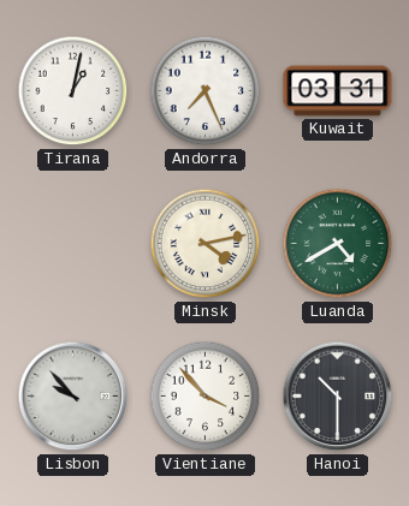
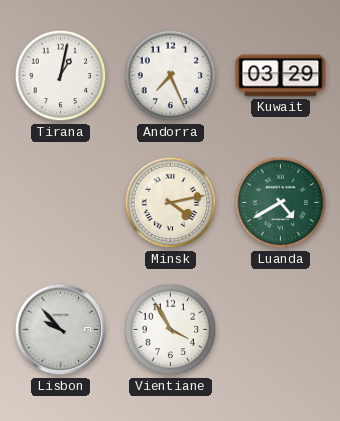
Kuwait: 03:31 -> 03:29 (281, 76)
Vientiane: 3:53 -> 3:55 (171, 330)
Hanoi: 10:30 -> none (338, 397)
